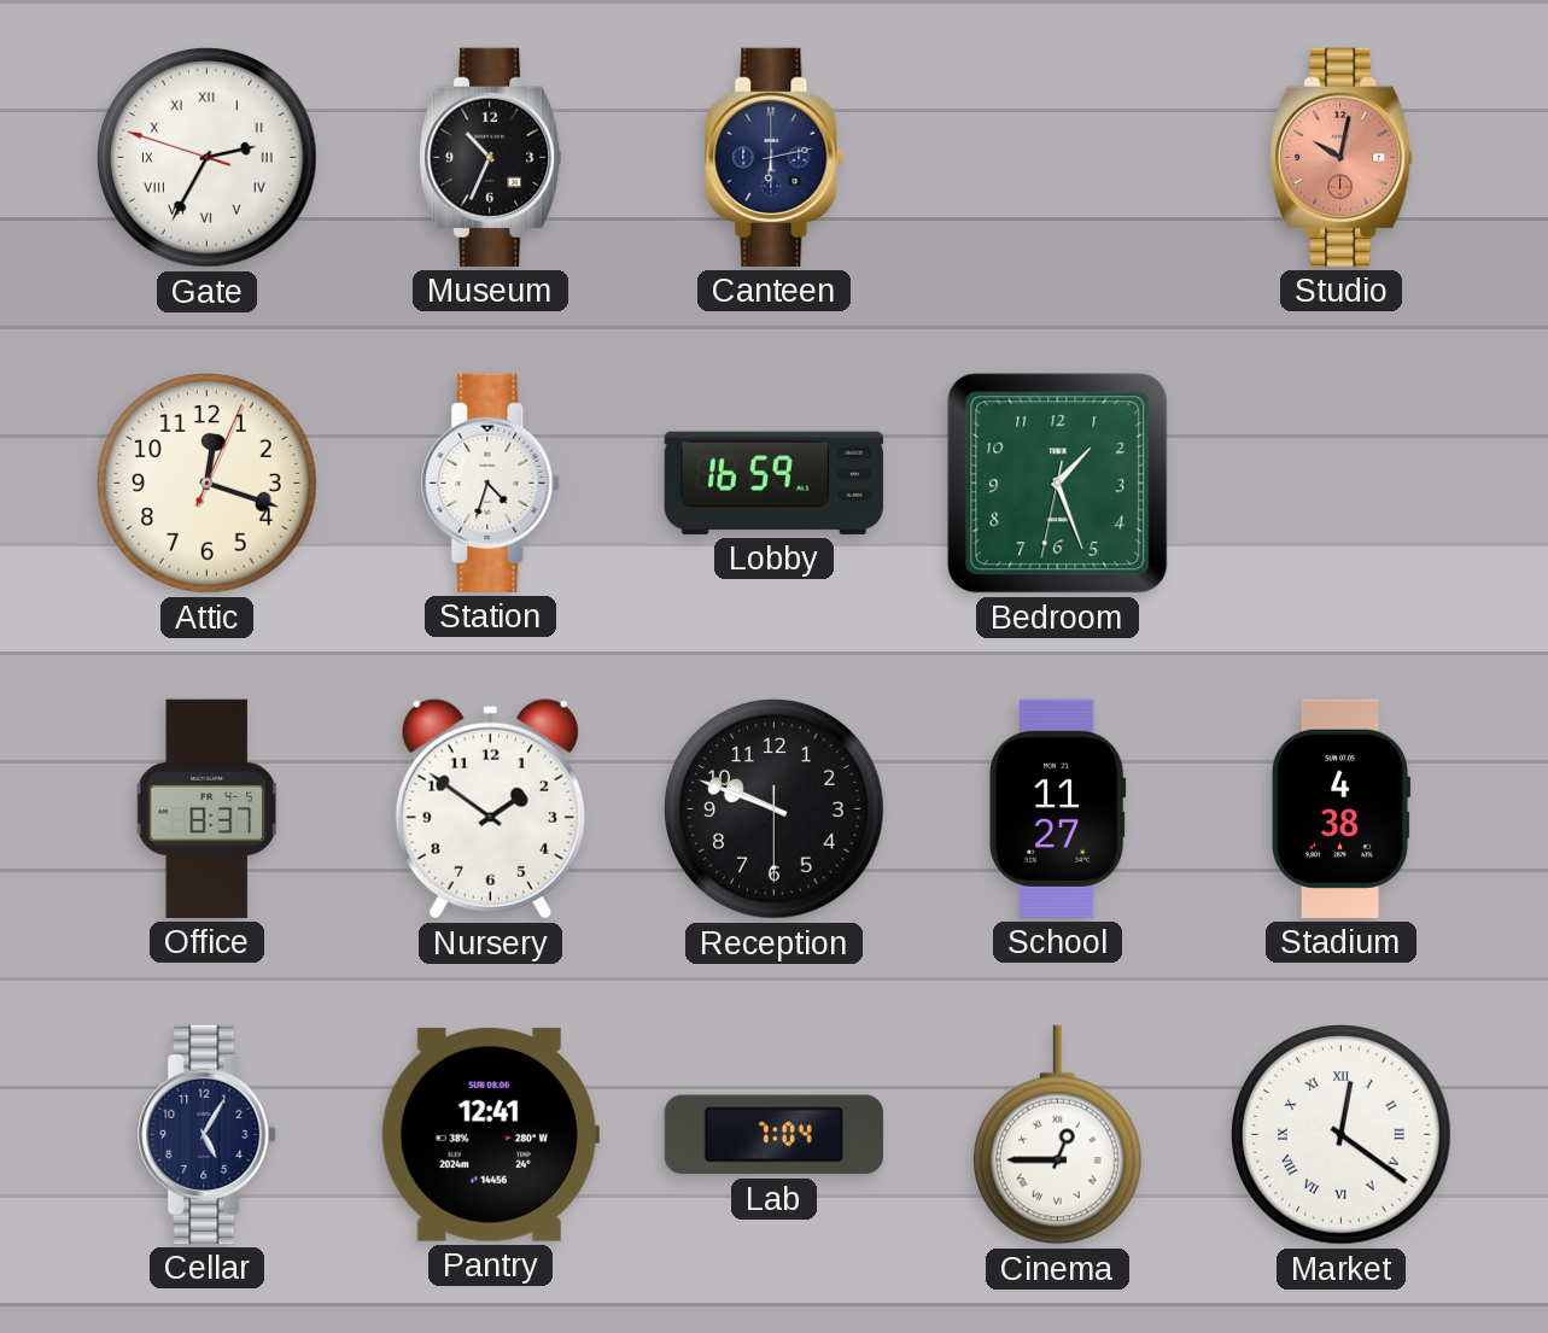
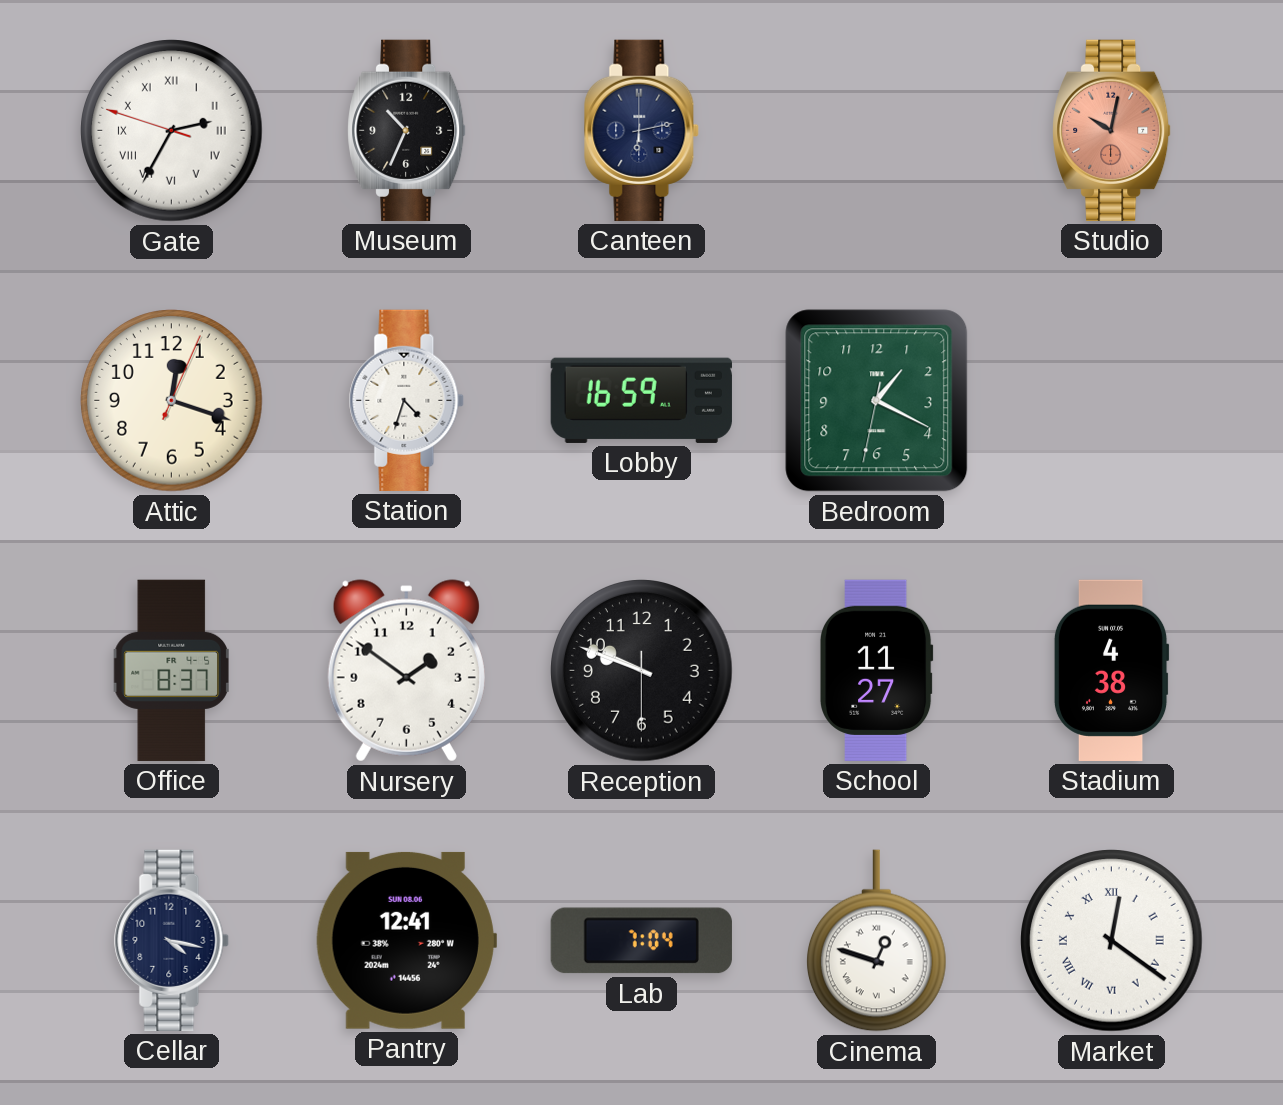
Bedroom: 1:26 -> 1:19 (877, 401)
Cellar: 5:05 -> 4:17 (172, 940)
Cinema: 12:45 -> 12:48 (876, 941)
